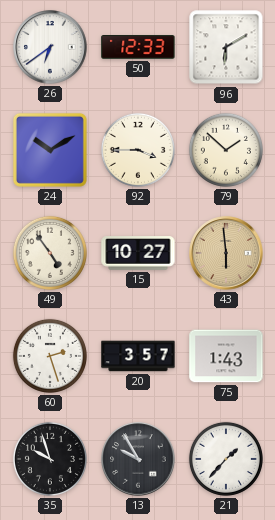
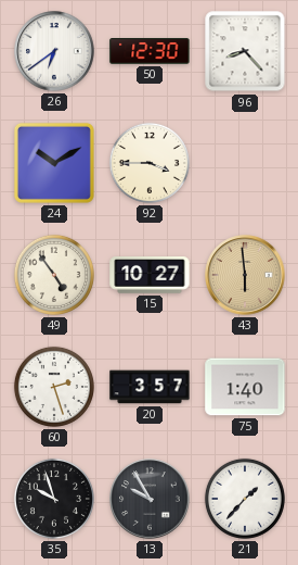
50: 12:33 -> 12:30 (150, 51)
96: 6:10 -> 8:23 (245, 51)
79: 1:52 -> none (226, 150)
75: 1:43 -> 1:40 (245, 387)
